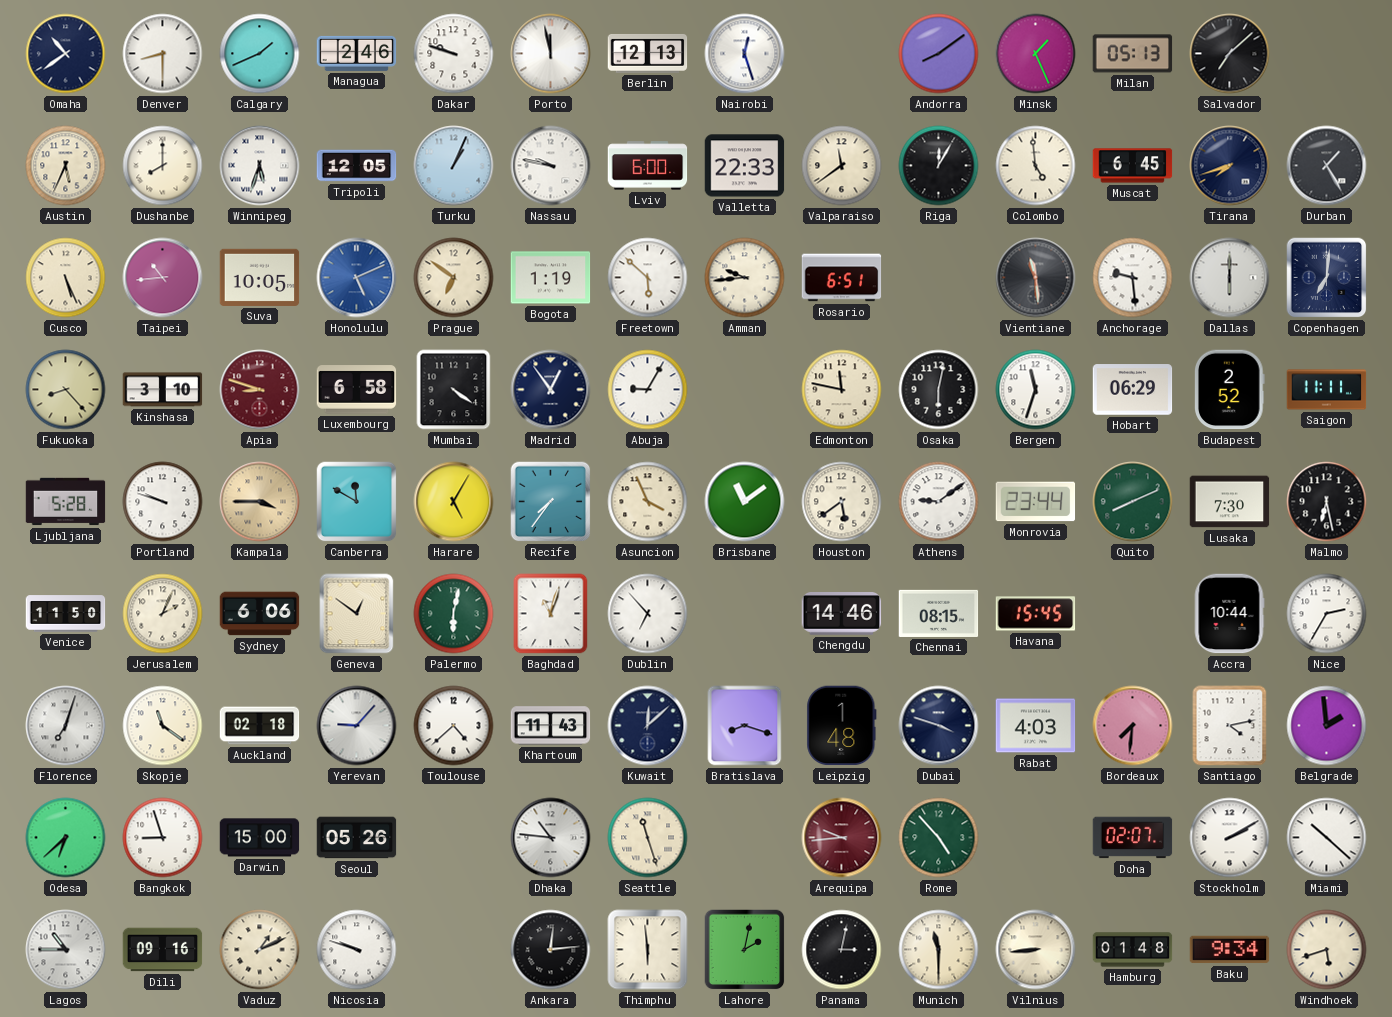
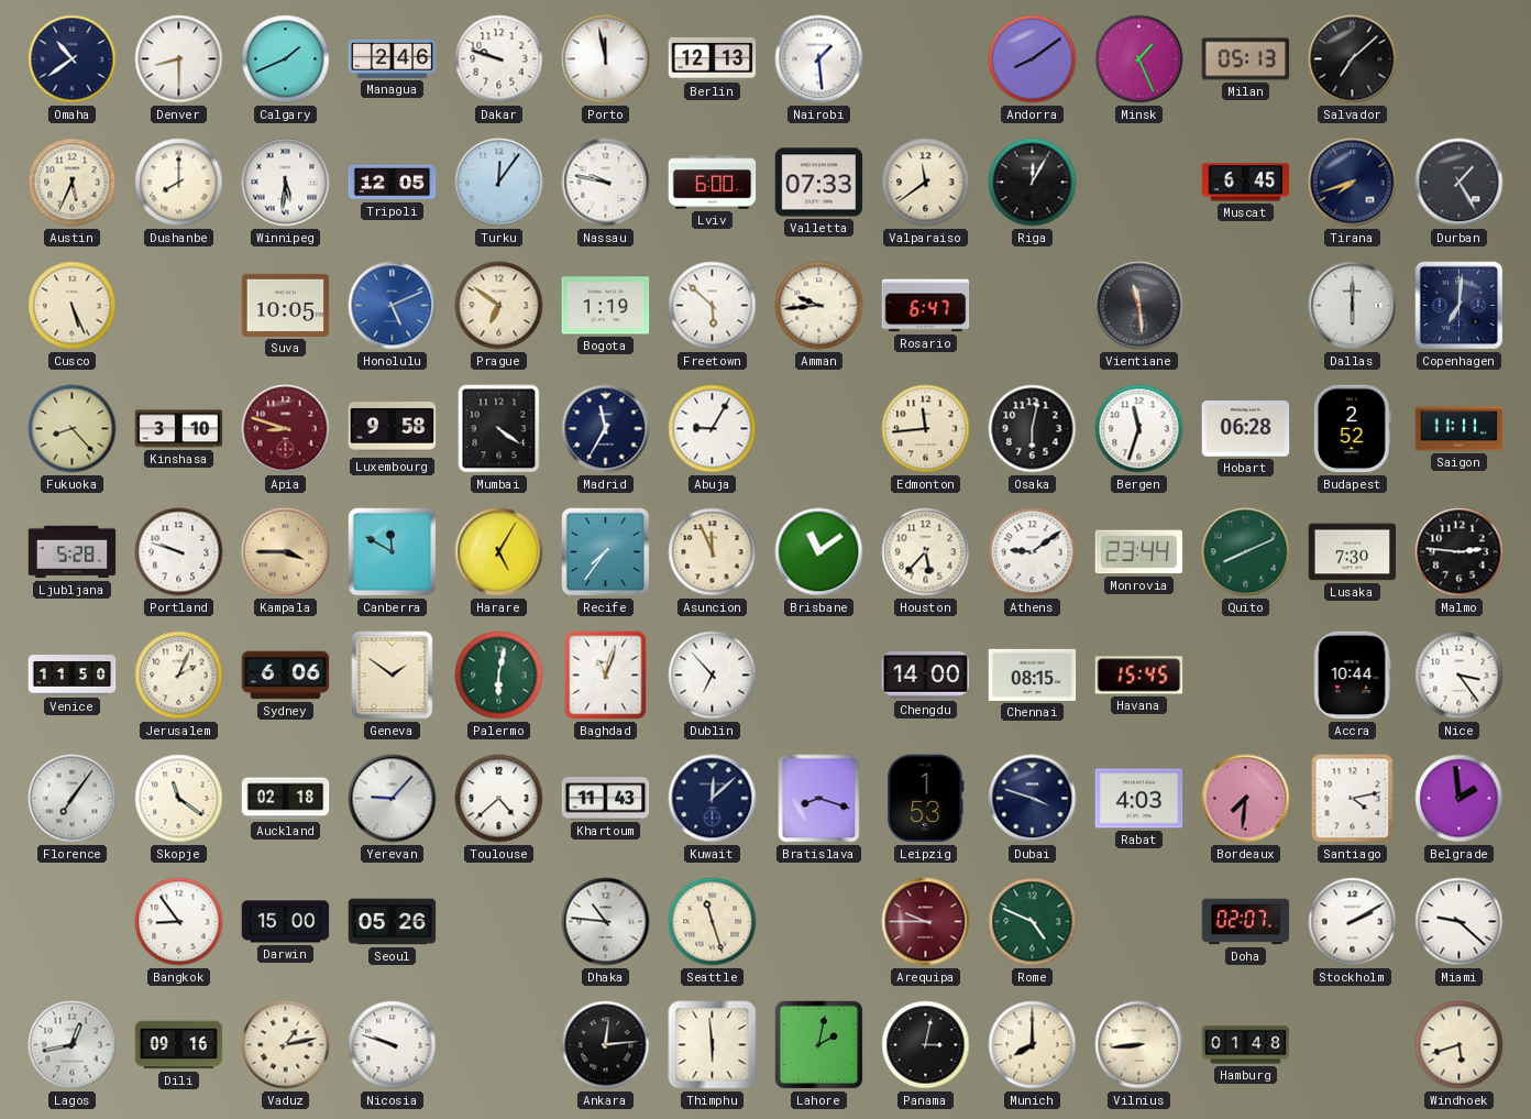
Nairobi: 12:27 -> 1:29 (819, 59)
Winnipeg: 5:33 -> 5:31 (286, 183)
Turku: 1:04 -> 12:06 (499, 183)
Valletta: 22:33 -> 07:33 (819, 183)
Colombo: 4:59 -> none (1036, 166)
Taipei: 10:44 -> none (163, 278)
Rosario: 6:51 -> 6:47 (926, 306)
Anchorage: 9:29 -> none (1133, 278)
Luxembourg: 6:58 -> 9:58 (393, 429)
Madrid: 12:54 -> 11:35 (606, 429)
Edmonton: 11:47 -> 11:44 (926, 429)
Hobart: 06:29 -> 06:28 (1246, 429)
Asuncion: 3:56 -> 11:56 (713, 552)
Houston: 5:39 -> 5:37 (926, 552)
Malmo: 6:28 -> 2:46 (1460, 552)
Geneva: 12:51 -> 1:51 (393, 676)
Chengdu: 14:46 -> 14:00 (926, 676)
Nice: 2:35 -> 3:24 (1460, 676)
Florence: 7:03 -> 7:06 (73, 799)
Leipzig: 1:48 -> 1:53 (926, 799)
Odesa: 6:38 -> none (66, 838)
Bangkok: 8:57 -> 8:54 (179, 922)
Arequipa: 9:44 -> 9:45 (926, 922)
Rome: 4:53 -> 4:49 (1033, 922)
Miami: 10:22 -> 9:22 (1460, 922)
Lagos: 10:45 -> 12:43 (73, 1045)
Vaduz: 1:11 -> 1:13 (286, 1045)
Munich: 11:30 -> 8:00 (1033, 1045)
Baku: 9:34 -> none (1230, 950)
